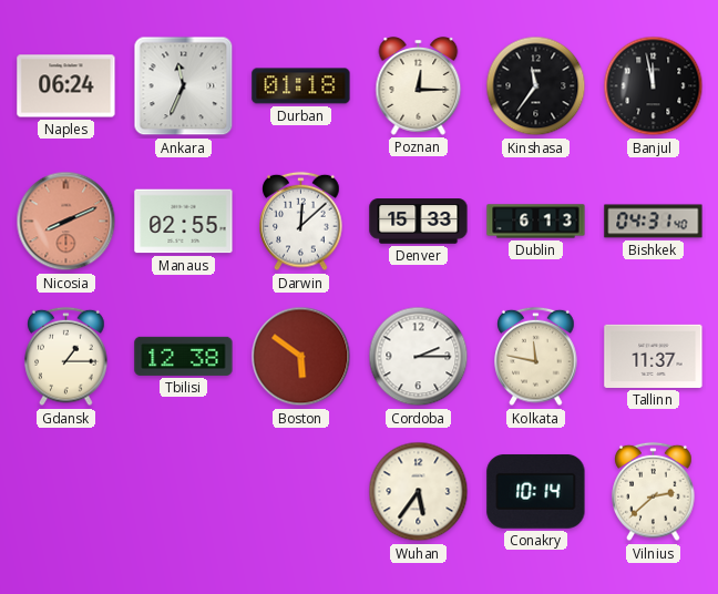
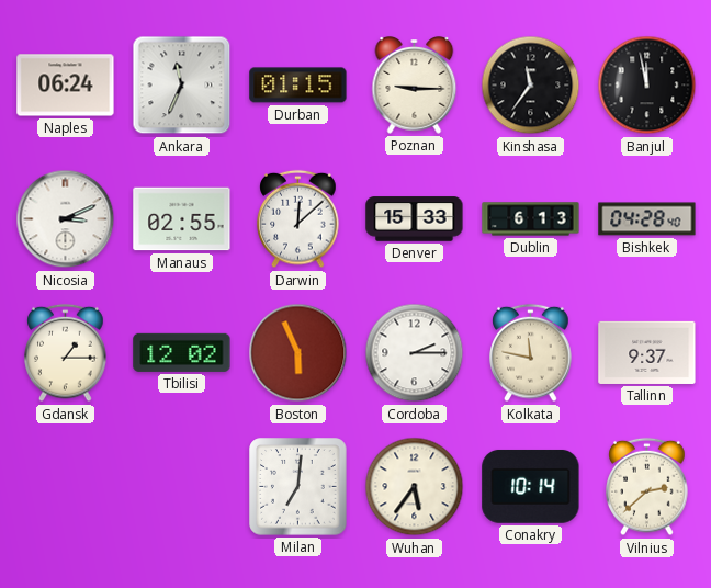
Durban: 01:18 -> 01:15 (298, 86)
Poznan: 12:15 -> 9:15 (415, 86)
Nicosia: 8:11 -> 3:11 (66, 219)
Nicosia dial: salmon -> white (66, 219)
Bishkek: 04:31 -> 04:28 (647, 219)
Tbilisi: 12:38 -> 12:02 (182, 352)
Boston: 5:51 -> 5:56 (298, 353)
Tallinn: 11:37 -> 9:37 (647, 352)
Milan: none -> 7:01 (298, 487)
